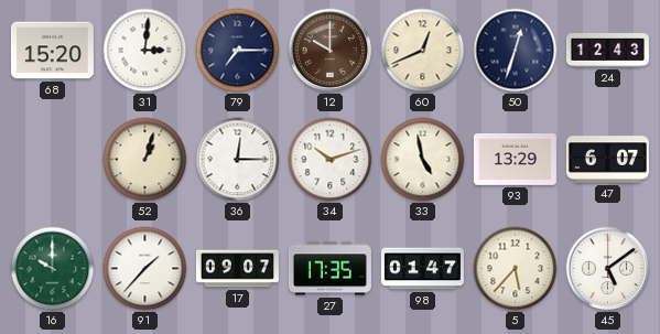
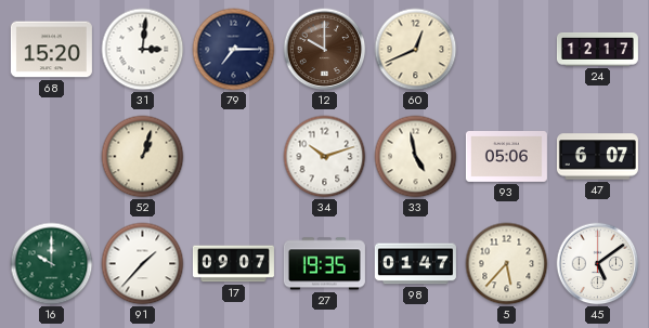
50: 12:33 -> none (516, 51)
24: 12:43 -> 12:17 (597, 49)
36: 12:15 -> none (238, 160)
93: 13:29 -> 05:06 (506, 157)
27: 17:35 -> 19:35 (324, 264)
